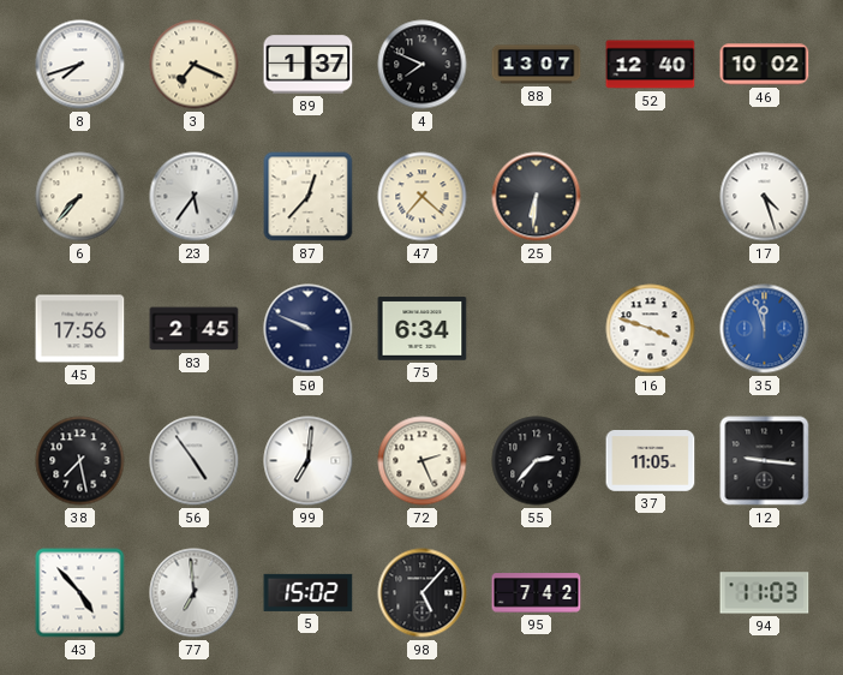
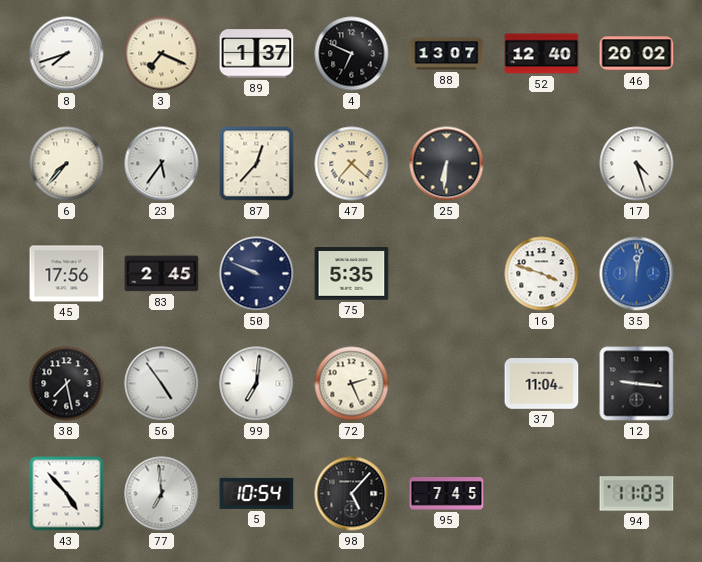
4: 7:49 -> 6:49 (352, 54)
46: 10:02 -> 20:02 (637, 54)
75: 6:34 -> 5:35 (352, 274)
35: 11:57 -> 12:02 (637, 274)
55: 2:37 -> none (537, 461)
37: 11:05 -> 11:04 (542, 384)
5: 15:02 -> 10:54 (257, 493)
95: 7:42 -> 7:45 (447, 494)
